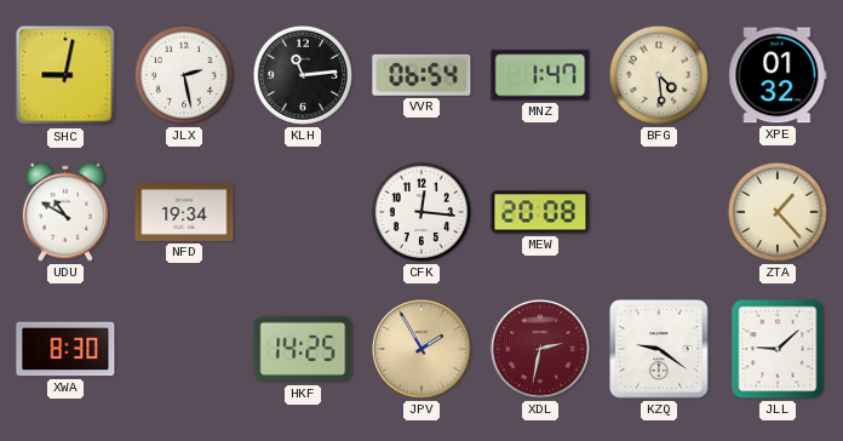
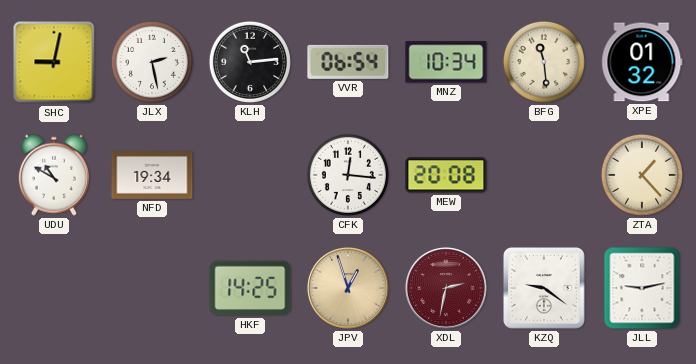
MNZ: 1:47 -> 10:34 (446, 62)
BFG: 4:29 -> 11:29 (544, 62)
XWA: 8:30 -> none (65, 349)
JPV: 1:55 -> 12:57 (348, 288)
JLL: 9:08 -> 9:13 (642, 288)
